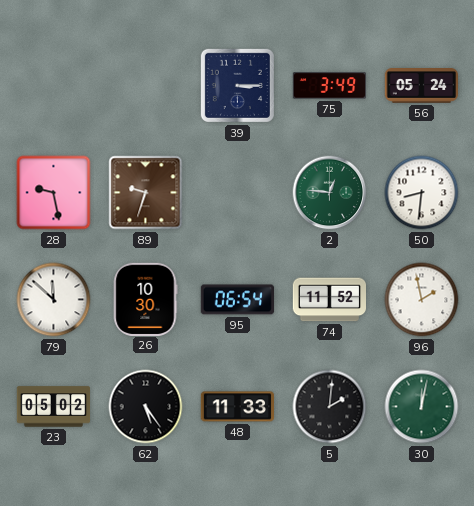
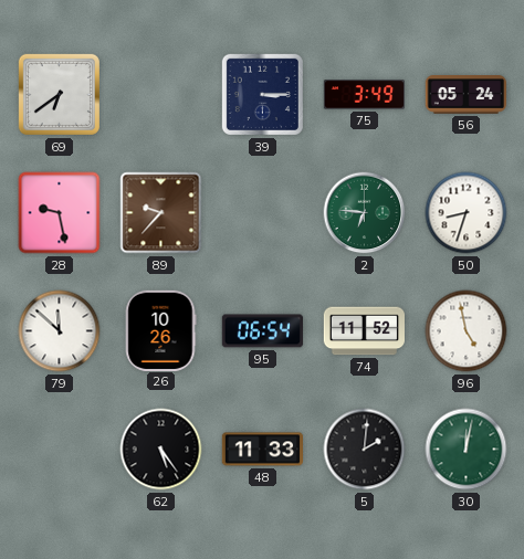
69: none -> 6:39 (59, 94)
89: 9:33 -> 9:37 (161, 213)
2: 12:46 -> 6:46 (365, 213)
50: 8:31 -> 8:33 (467, 213)
26: 10:30 -> 10:26 (161, 330)
96: 1:58 -> 4:58 (467, 331)
23: 05:02 -> none (54, 407)
